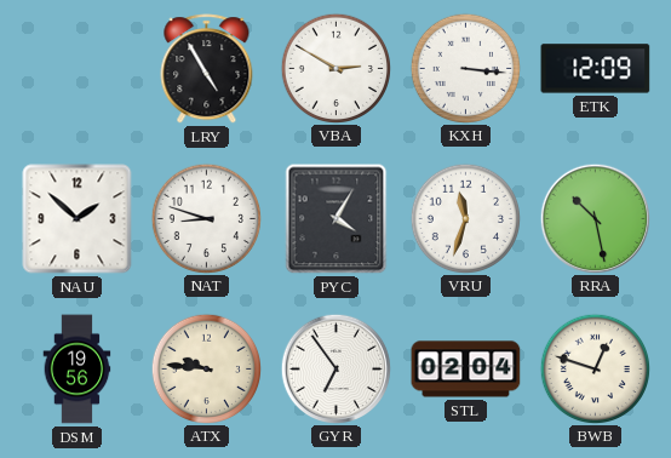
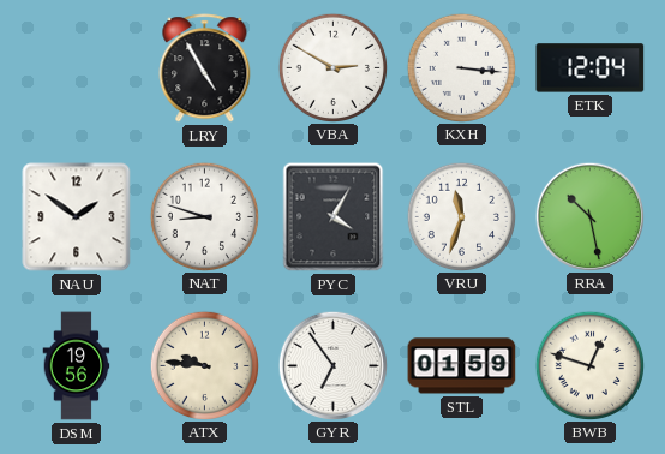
ETK: 12:09 -> 12:04 (591, 68)
NAU: 1:52 -> 1:51 (77, 217)
STL: 02:04 -> 01:59 (462, 366)
